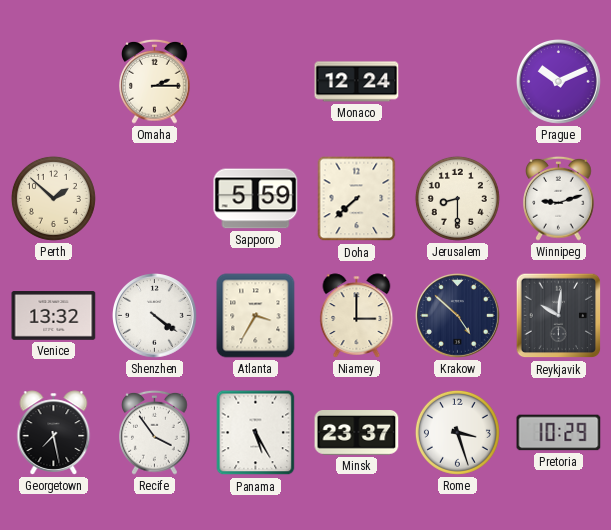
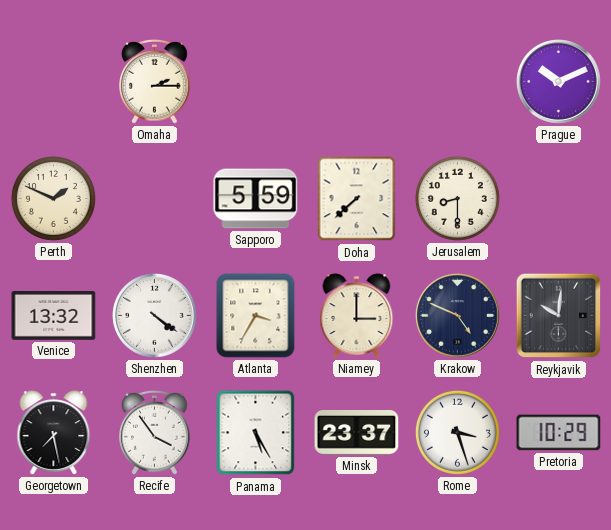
Monaco: 12:24 -> none (357, 82)
Perth: 1:52 -> 1:49 (53, 198)
Winnipeg: 9:12 -> none (559, 198)
Krakow: 4:52 -> 4:49 (458, 316)
